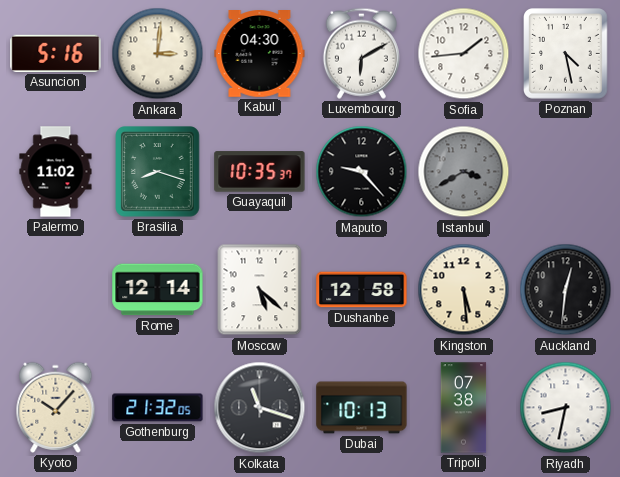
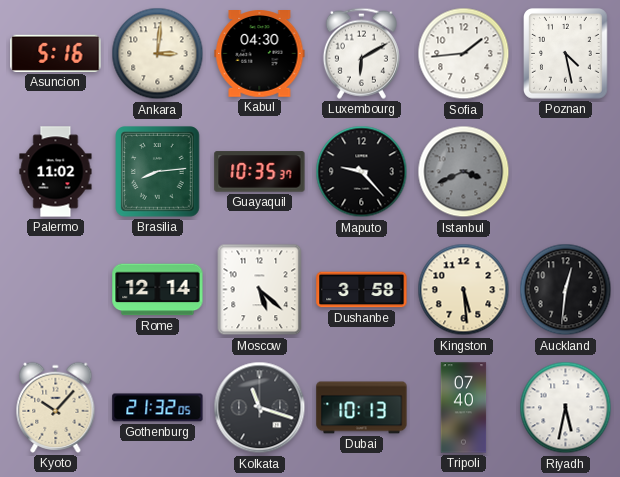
Brasilia: 8:18 -> 8:14 (158, 172)
Istanbul: 3:40 -> 3:41 (464, 172)
Dushanbe: 12:58 -> 3:58 (362, 290)
Tripoli: 07:38 -> 07:40 (464, 408)
Riyadh: 8:32 -> 5:32 (566, 408)
